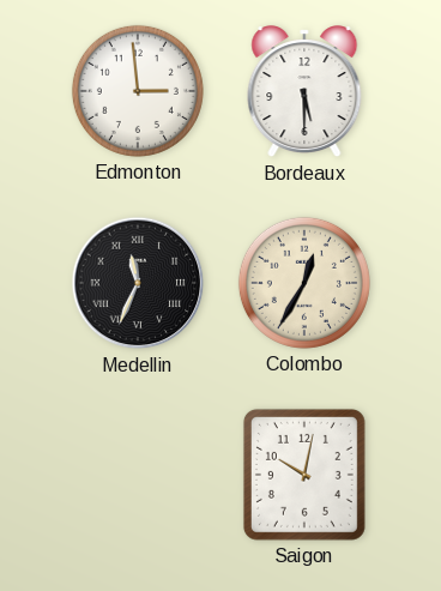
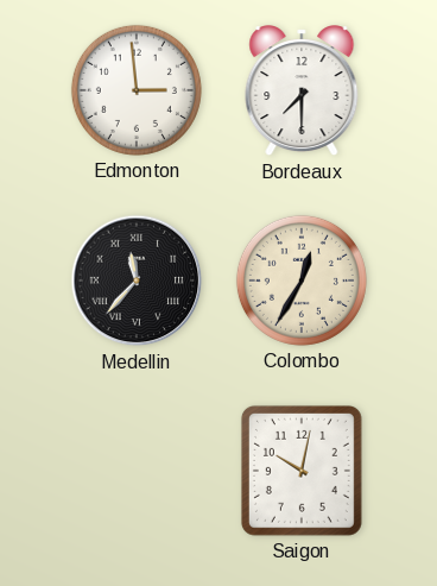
Bordeaux: 5:30 -> 7:30 (302, 92)
Medellin: 11:34 -> 11:37 (137, 281)
